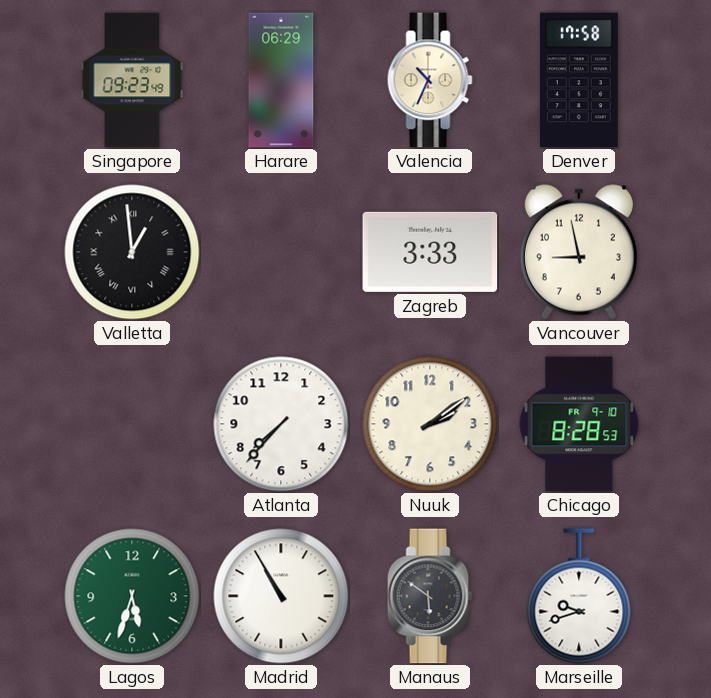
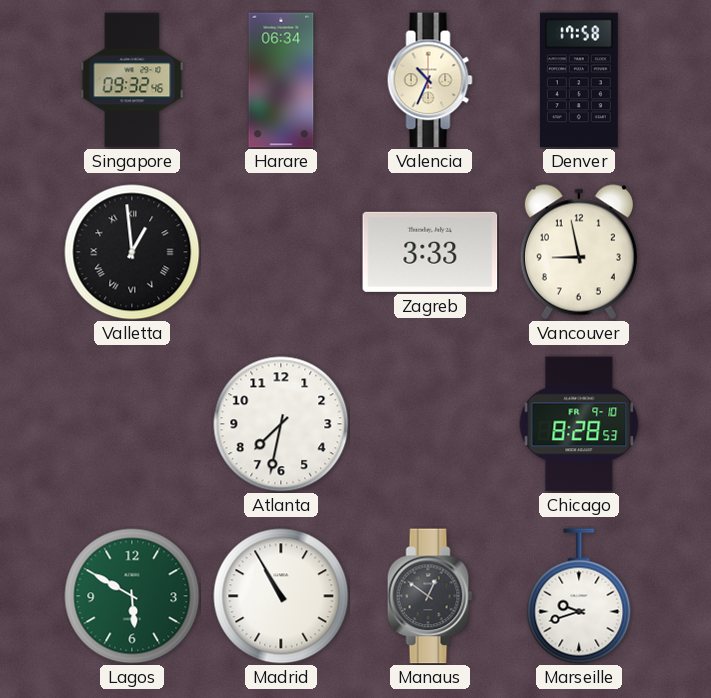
Singapore: 09:23 -> 09:32 (132, 80)
Harare: 06:29 -> 06:34 (281, 80)
Atlanta: 7:37 -> 7:32 (281, 424)
Nuuk: 2:09 -> none (430, 424)
Lagos: 5:33 -> 5:50 (132, 596)
Manaus: 5:51 -> 12:51 (430, 596)
